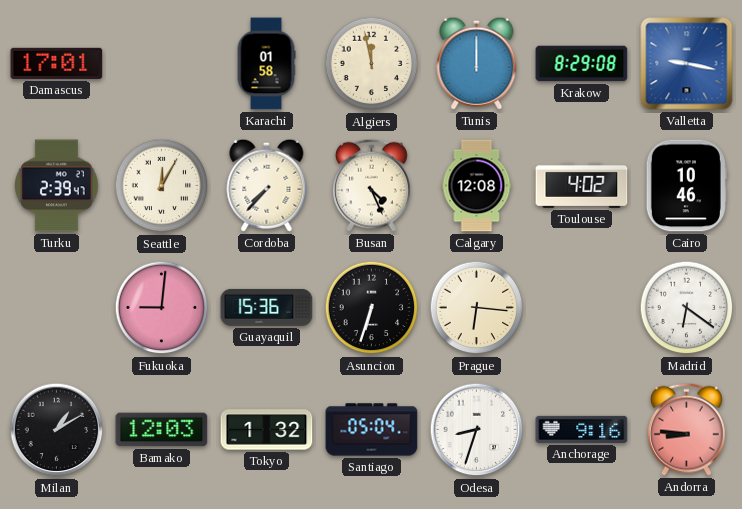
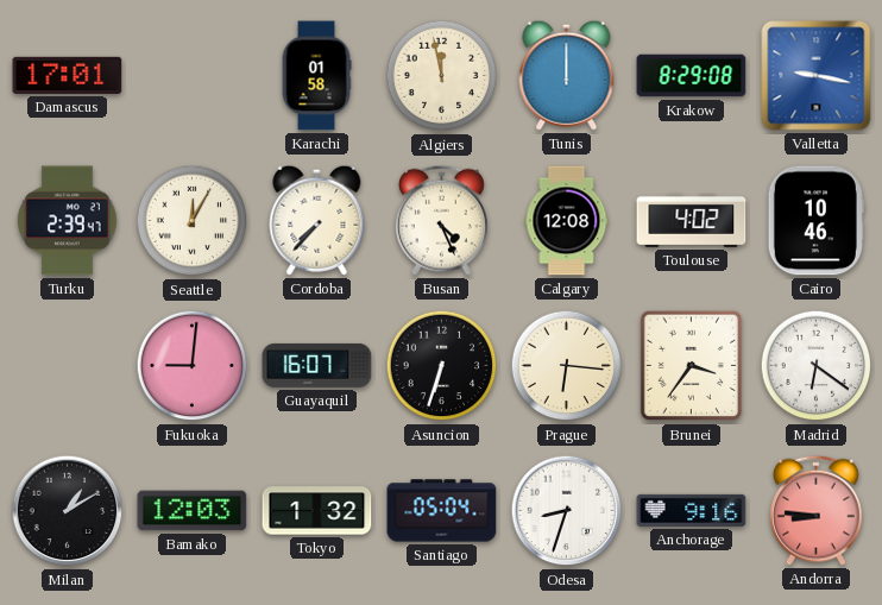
Guayaquil: 15:36 -> 16:07 (317, 365)
Brunei: none -> 3:36 (692, 366)
